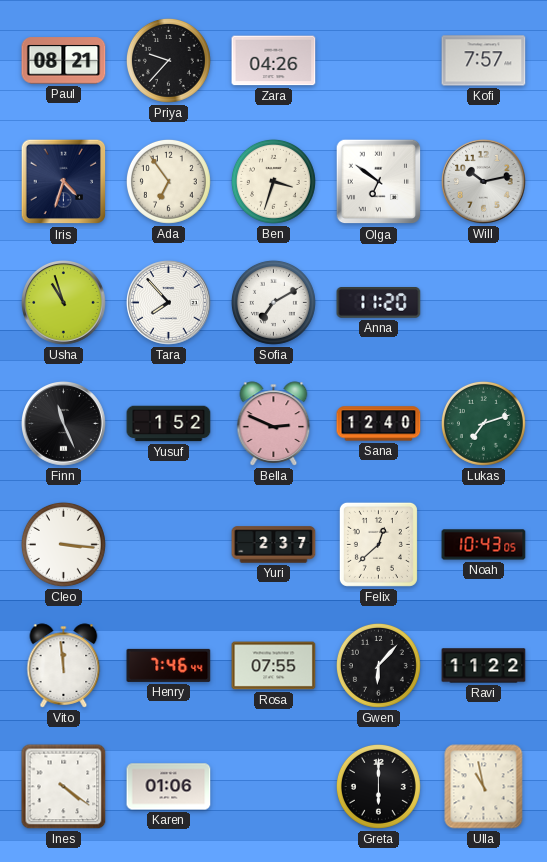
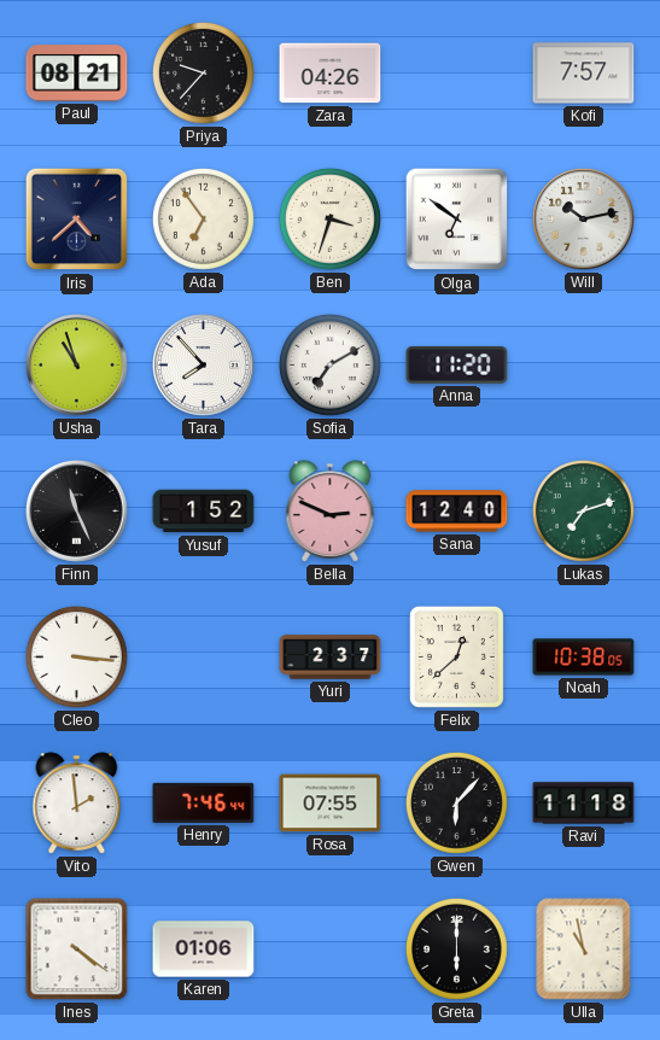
Iris: 4:33 -> 4:38 (77, 220)
Noah: 10:43 -> 10:38 (584, 658)
Vito: 11:59 -> 1:59 (77, 804)
Ravi: 11:22 -> 11:18 (584, 804)
